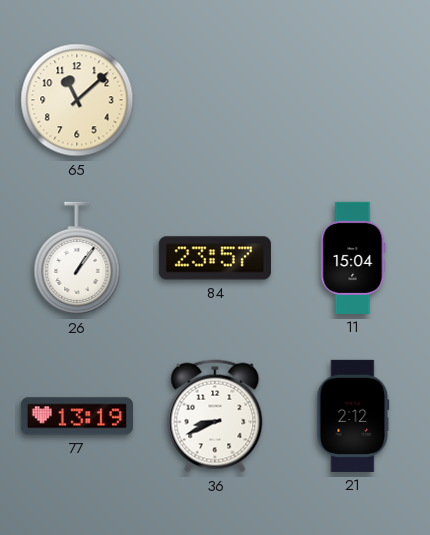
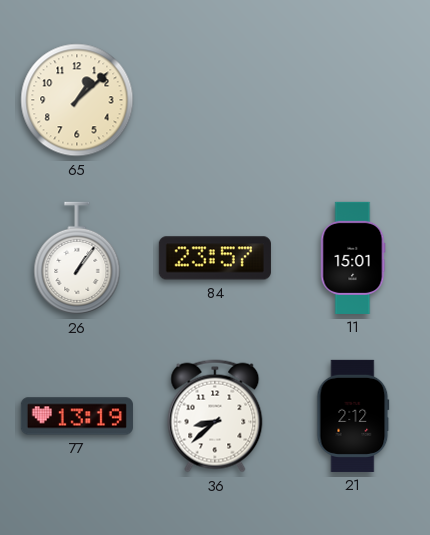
65: 11:08 -> 1:08 (77, 100)
11: 15:04 -> 15:01 (353, 258)
36: 8:41 -> 8:38 (215, 416)
